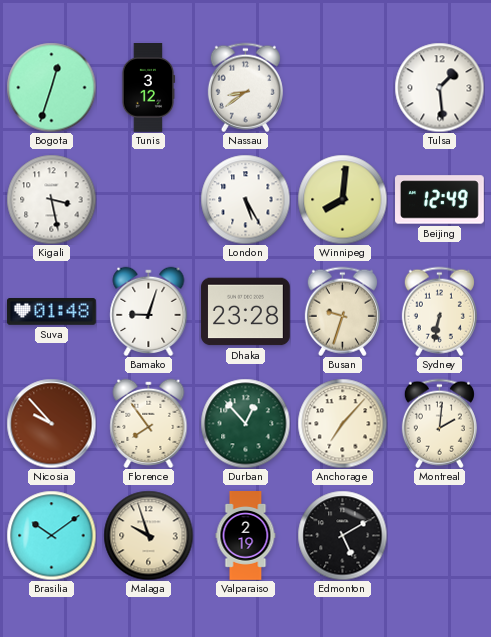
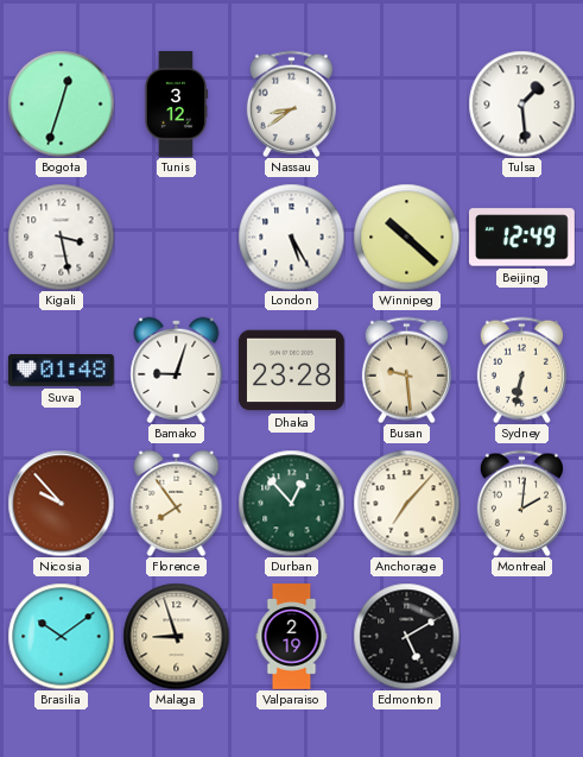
Winnipeg: 8:01 -> 10:22 (406, 236)
Busan: 9:33 -> 9:29 (406, 370)
Malaga: 9:57 -> 8:57 (176, 636)
